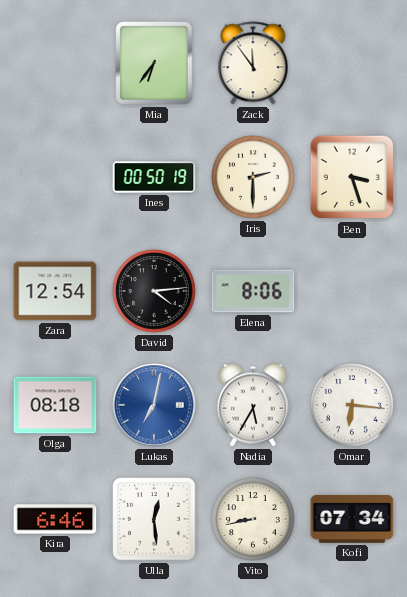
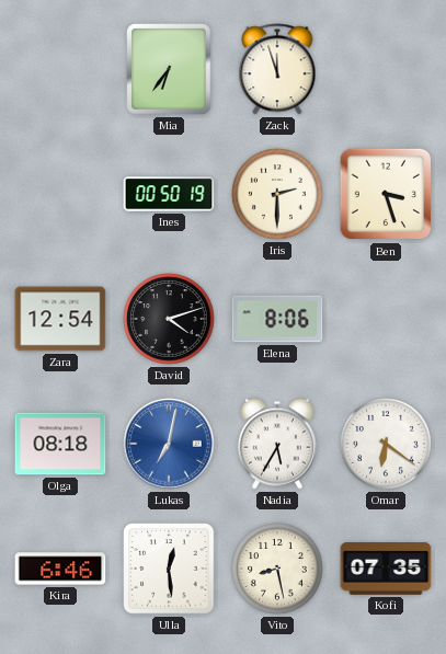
Zack: 11:54 -> 11:57 (277, 69)
David: 4:14 -> 4:12 (169, 319)
Omar: 6:16 -> 6:21 (386, 444)
Vito: 8:43 -> 8:28 (277, 569)
Kofi: 07:34 -> 07:35 (386, 569)
